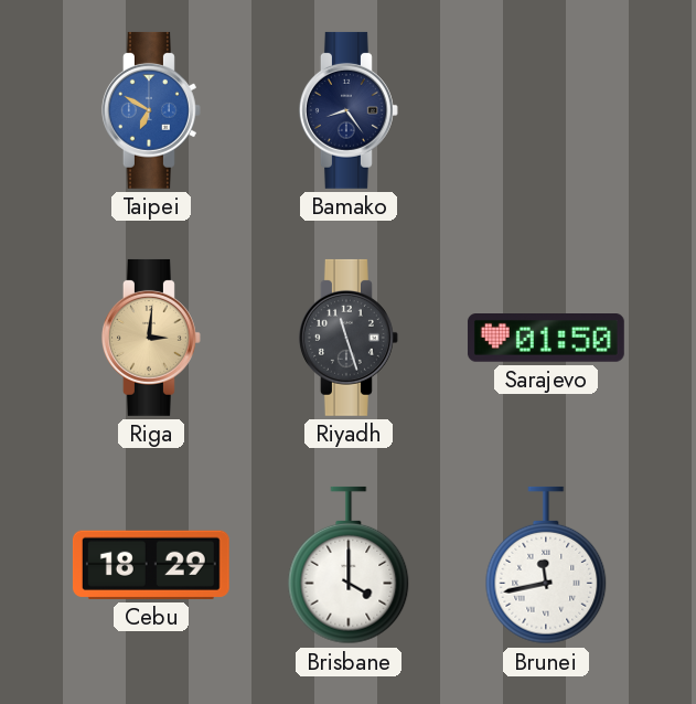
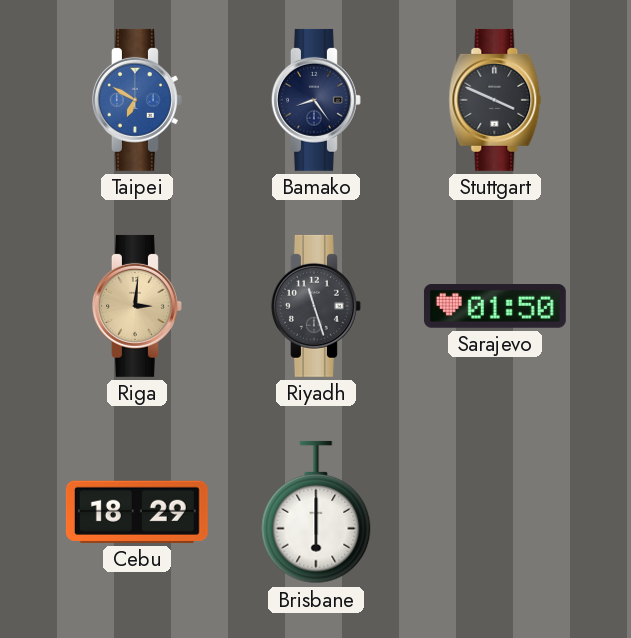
Stuttgart: none -> 3:49 (495, 100)
Brisbane: 4:00 -> 6:00 (316, 512)
Brunei: 11:43 -> none (546, 565)
